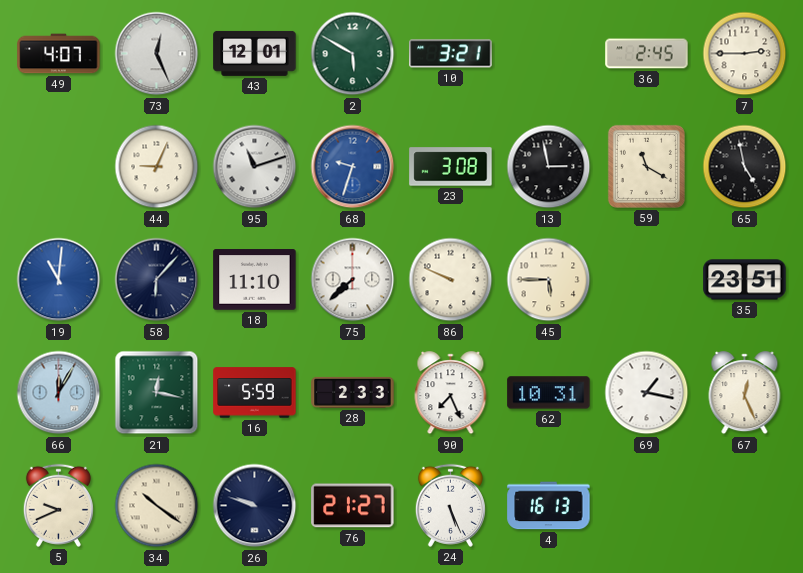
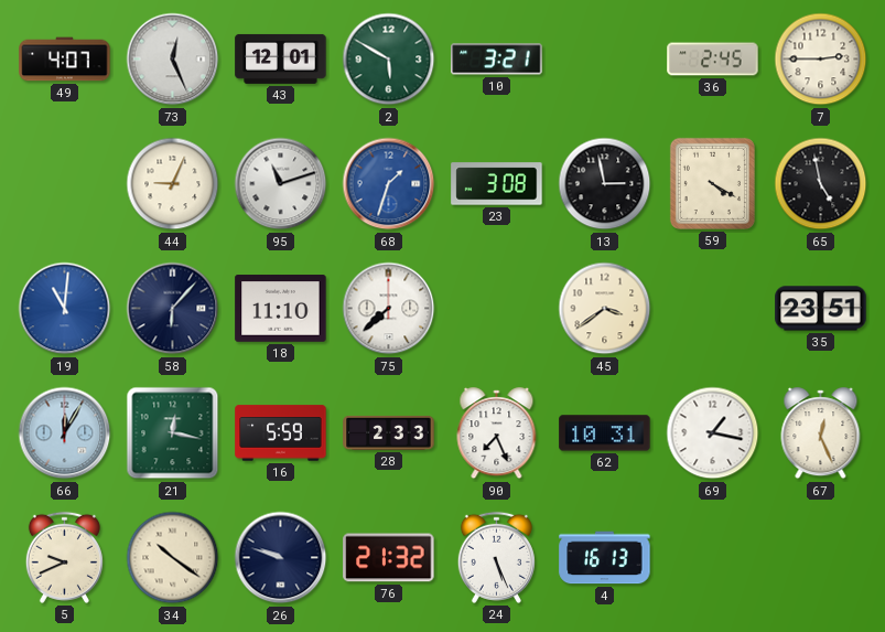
68: 9:33 -> 1:33 (389, 184)
59: 11:20 -> 4:20 (712, 183)
86: 9:49 -> none (451, 280)
45: 5:45 -> 3:39 (605, 309)
76: 21:27 -> 21:32 (389, 558)
